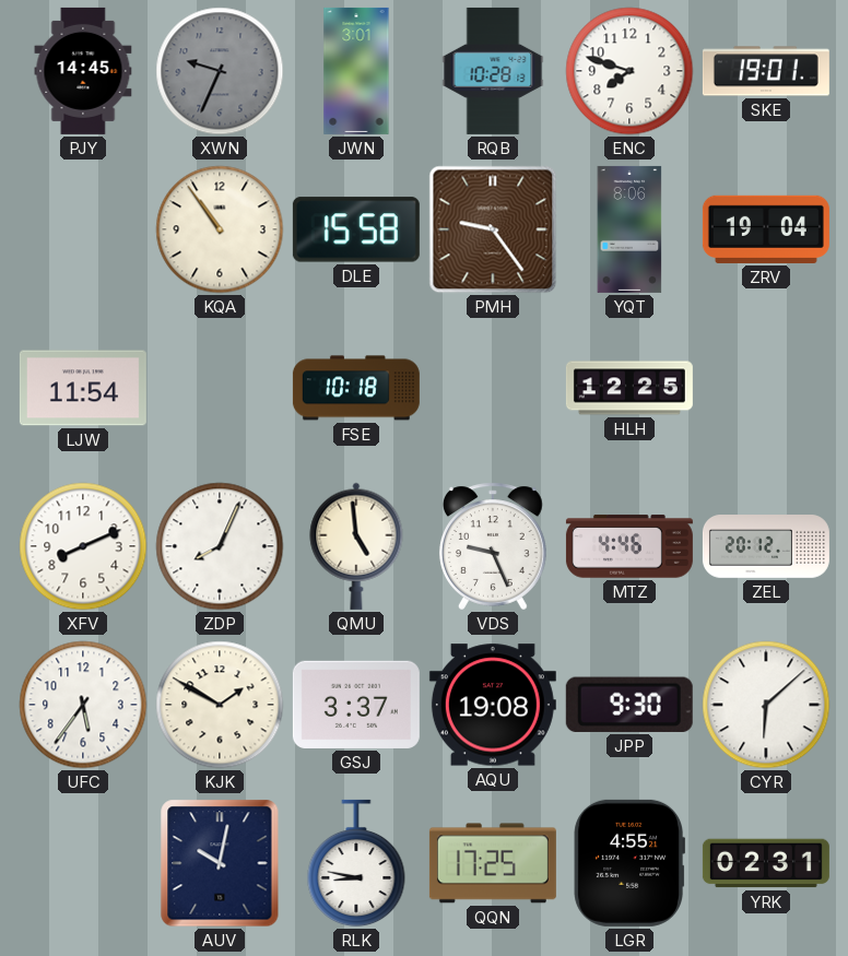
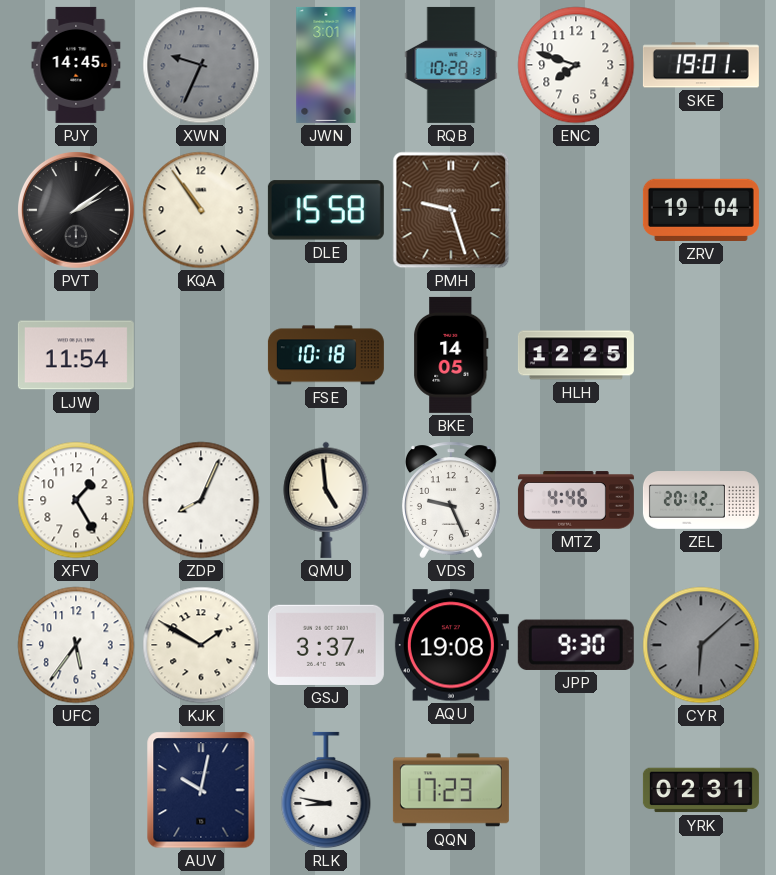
PVT: none -> 2:09 (77, 211)
PMH: 9:24 -> 9:27 (451, 210)
YQT: 8:06 -> none (629, 229)
BKE: none -> 14:05 (451, 355)
XFV: 8:11 -> 1:25 (76, 500)
CYR dial: white -> grey (701, 645)
QQN: 17:25 -> 17:23 (451, 790)
LGR: 4:55 -> none (628, 863)
